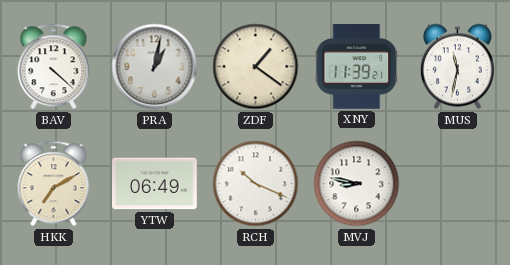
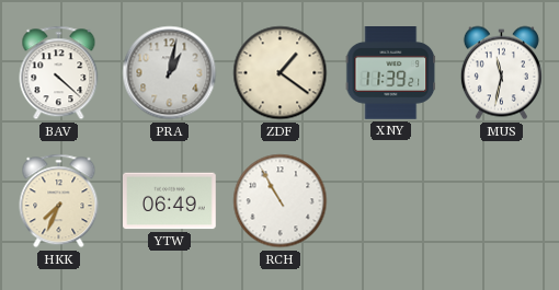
HKK: 7:10 -> 7:34 (59, 201)
RCH: 10:19 -> 10:55 (281, 201)
MVJ: 8:47 -> none (357, 184)
